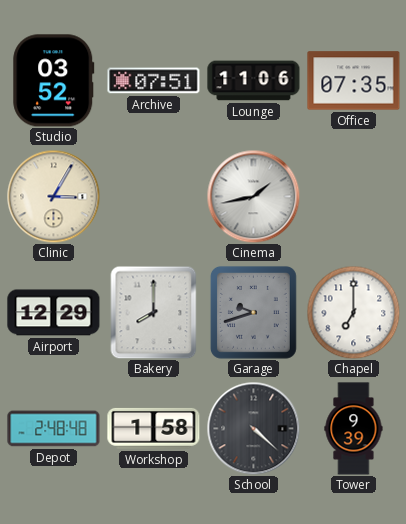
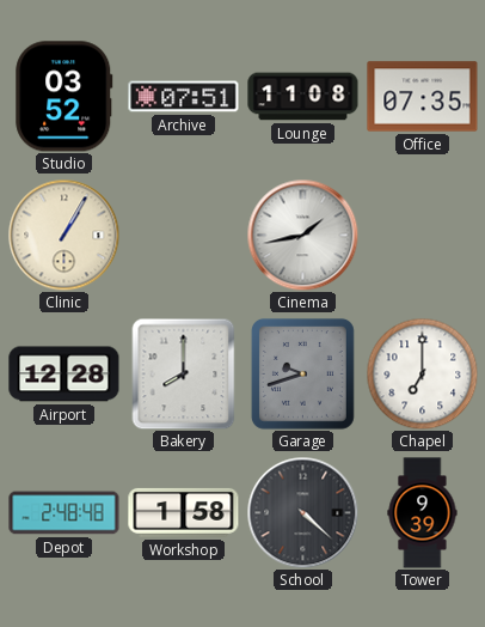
Lounge: 11:06 -> 11:08 (303, 97)
Clinic: 3:05 -> 1:05 (63, 235)
Airport: 12:29 -> 12:28 (65, 375)
